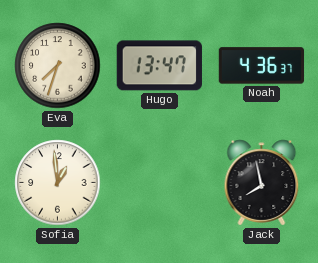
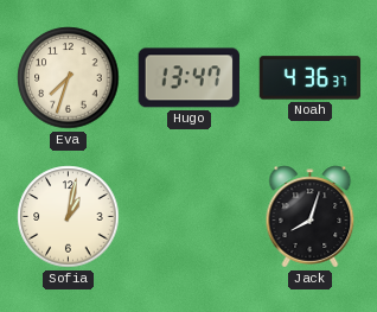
Sofia: 12:59 -> 1:02 (69, 217)
Jack: 7:58 -> 8:03 (311, 217)
